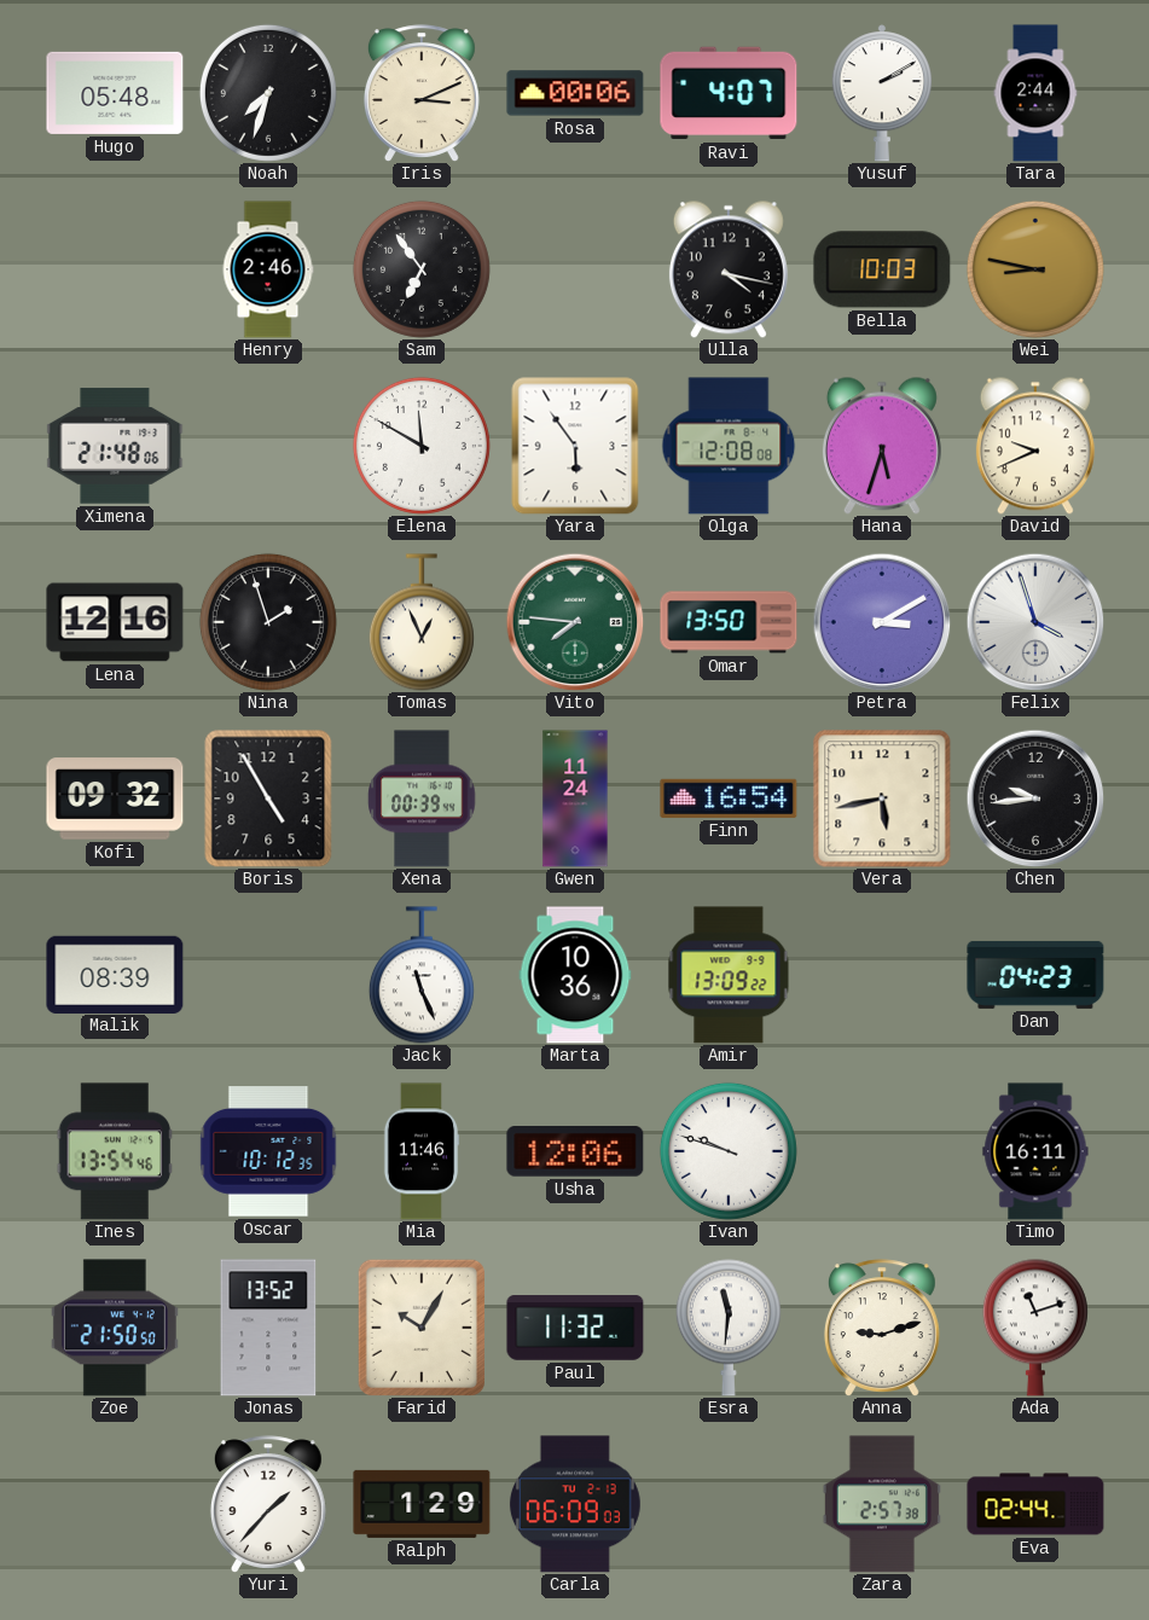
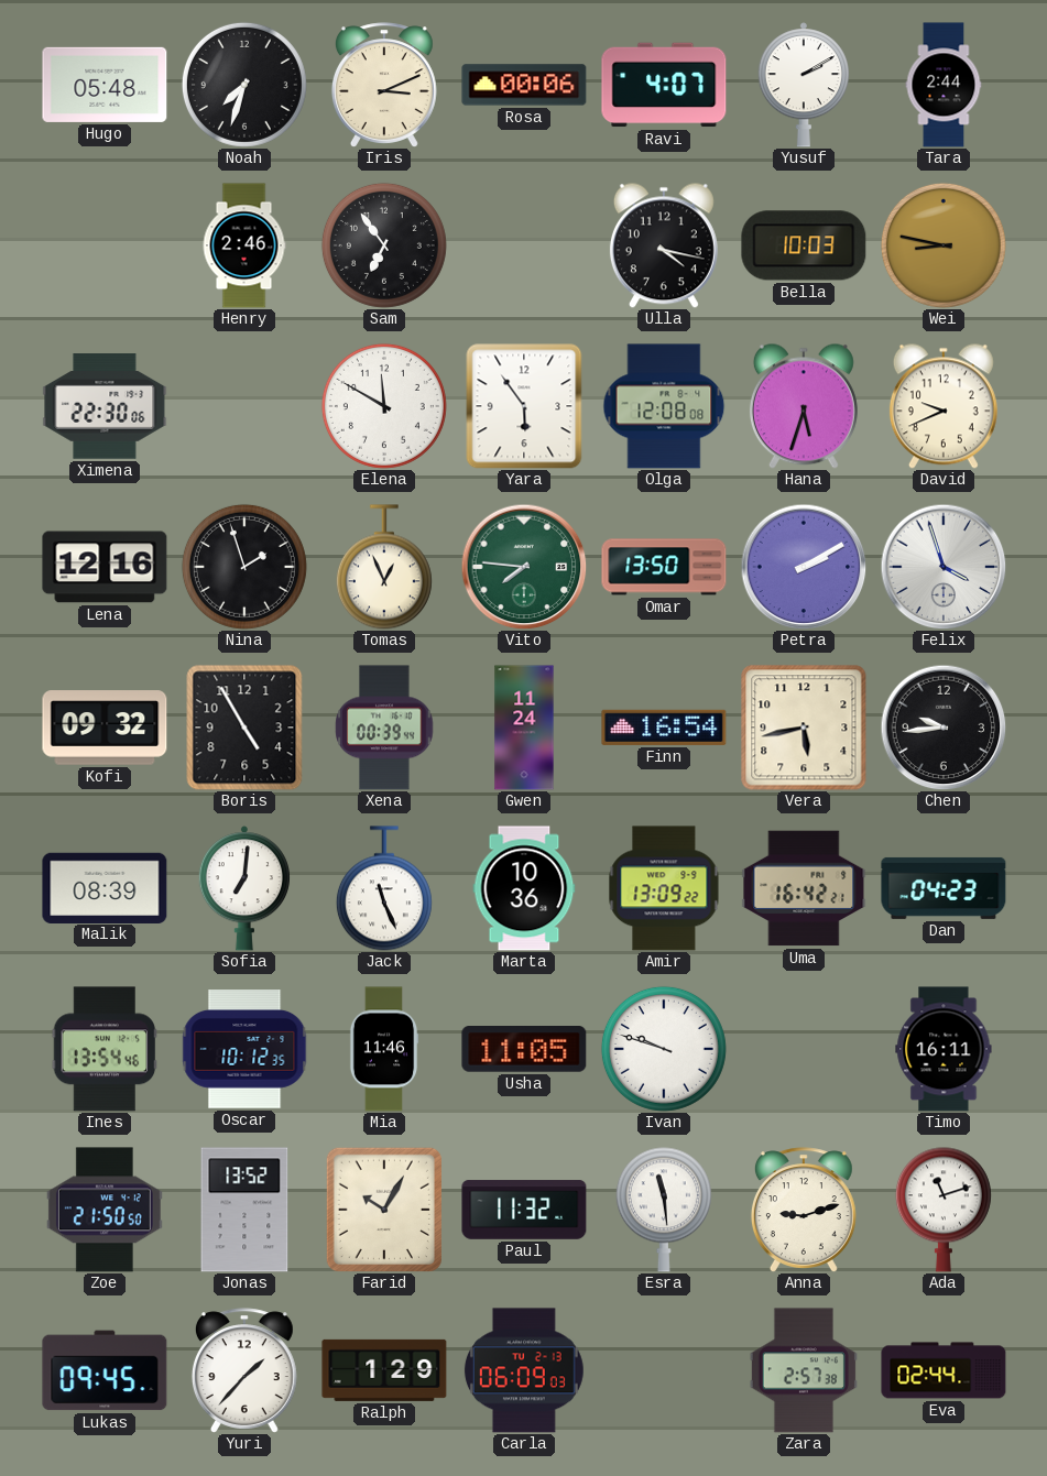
Ximena: 21:48 -> 22:30 (105, 406)
Petra: 3:10 -> 2:10 (804, 567)
Sofia: none -> 7:01 (244, 888)
Uma: none -> 16:42 (804, 888)
Usha: 12:06 -> 11:05 (524, 1050)
Esra: 11:31 -> 11:29 (664, 1210)
Lukas: none -> 09:45 (105, 1370)
